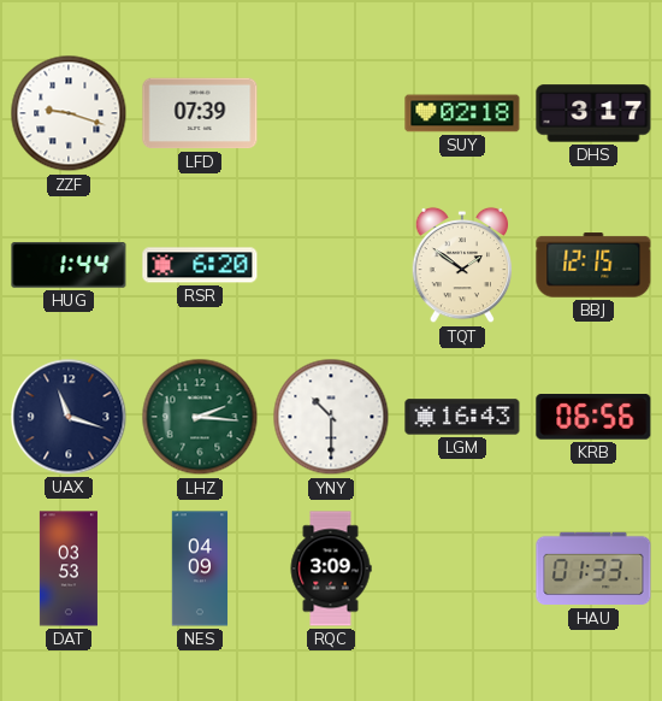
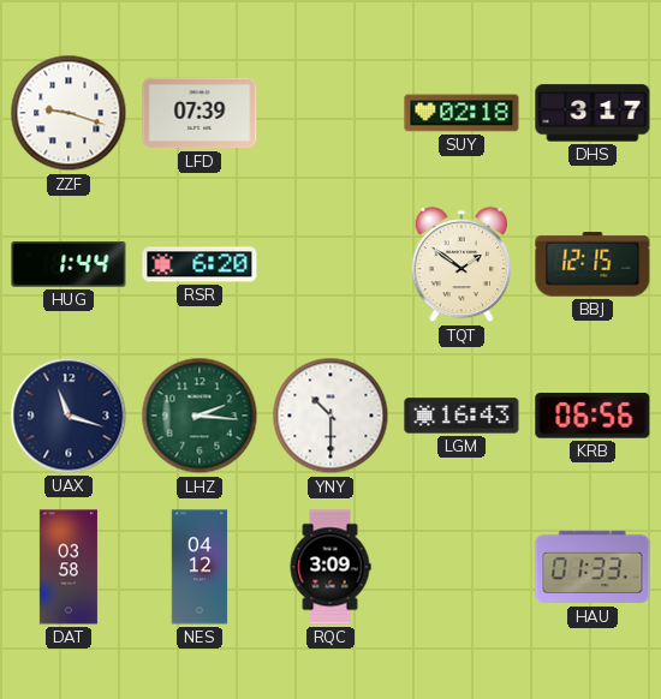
DAT: 03:53 -> 03:58 (69, 567)
NES: 04:09 -> 04:12 (200, 567)
